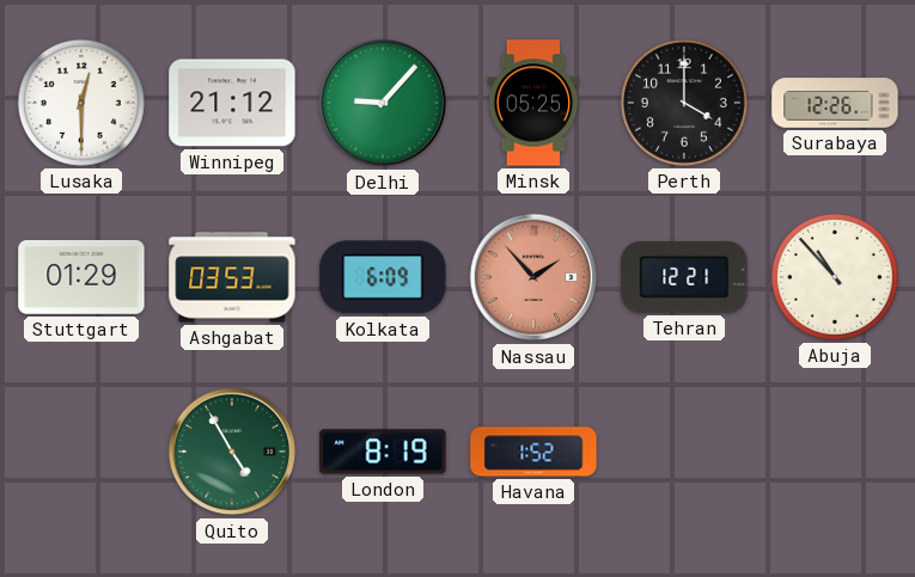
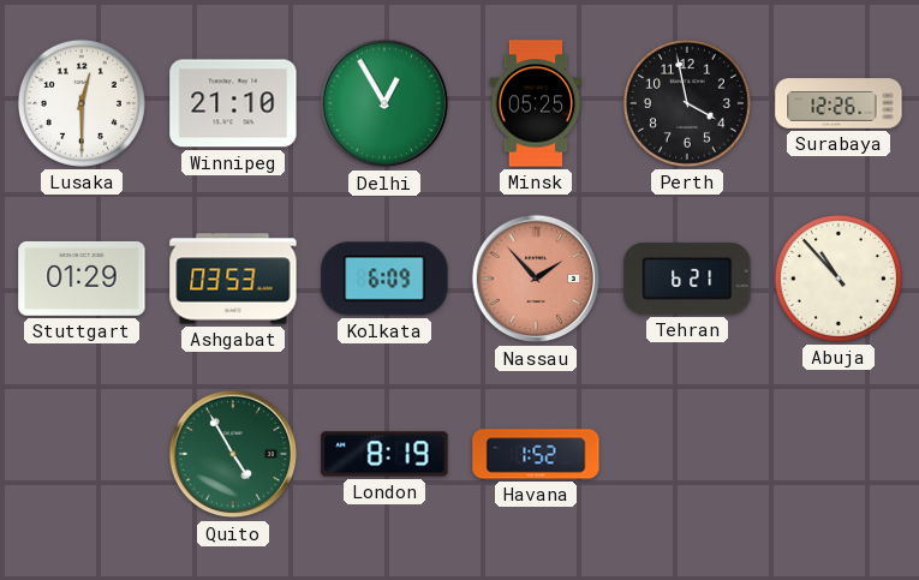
Winnipeg: 21:12 -> 21:10 (233, 103)
Delhi: 9:07 -> 12:55 (384, 103)
Perth: 4:00 -> 3:58 (687, 103)
Tehran: 12:21 -> 6:21 (687, 279)
